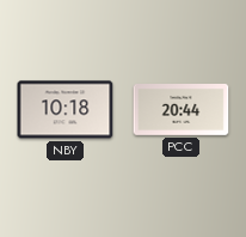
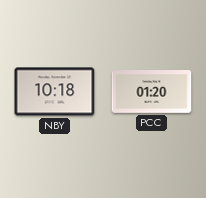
PCC: 20:44 -> 01:20 (152, 92)
